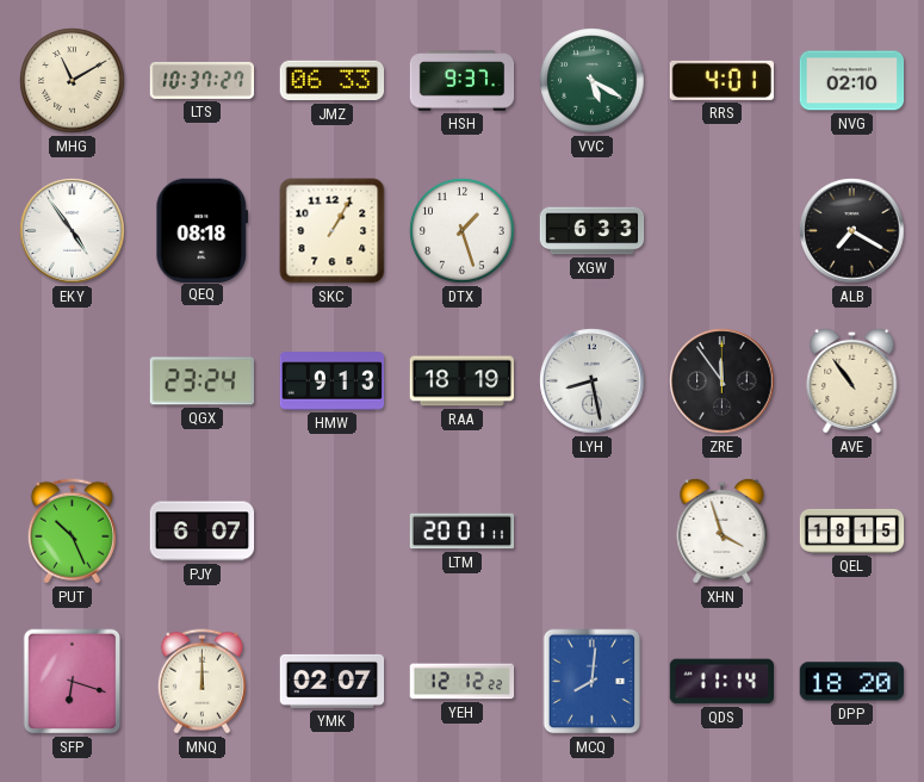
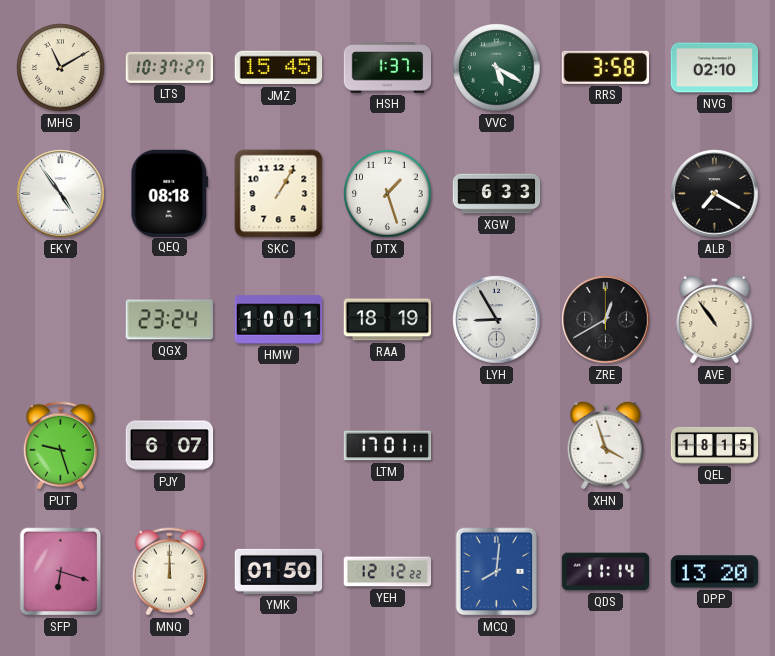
JMZ: 06:33 -> 15:45 (279, 68)
HSH: 9:37 -> 1:37 (388, 68)
RRS: 4:01 -> 3:58 (605, 67)
HMW: 9:13 -> 10:01 (279, 320)
LYH: 8:28 -> 8:55 (497, 320)
ZRE: 11:54 -> 12:40 (606, 320)
PUT: 10:26 -> 9:27 (60, 446)
LTM: 20:01 -> 17:01 (388, 446)
YMK: 02:07 -> 01:50 (279, 571)
DPP: 18:20 -> 13:20 (715, 572)
